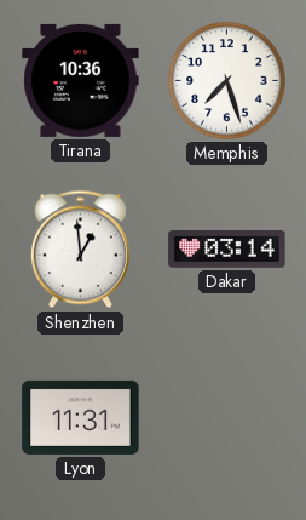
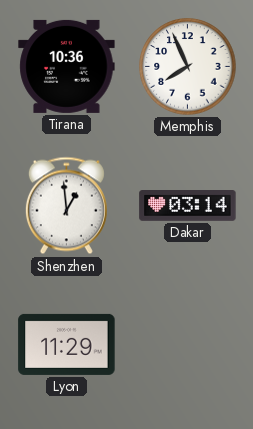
Memphis: 7:27 -> 7:56 (188, 67)
Lyon: 11:31 -> 11:29 (67, 344)
